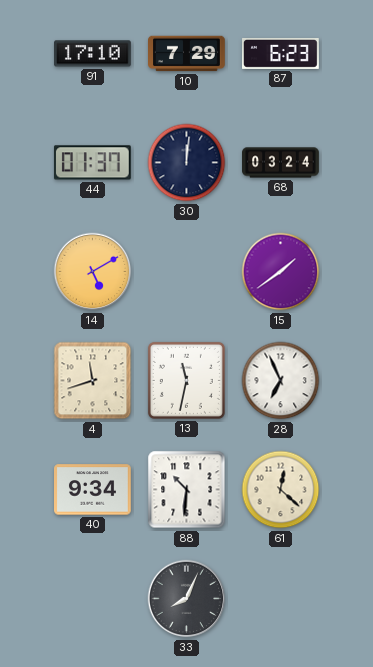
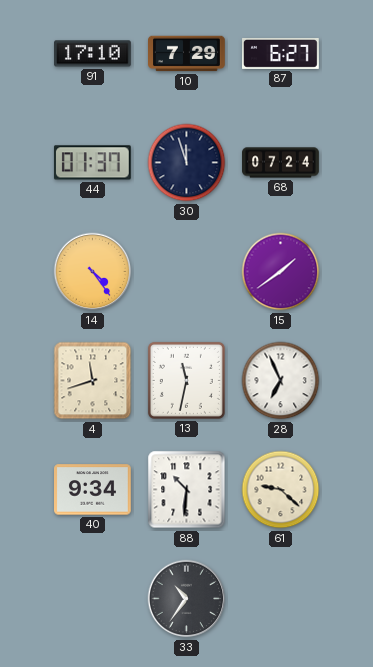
87: 6:23 -> 6:27 (281, 53)
30: 12:01 -> 11:57 (187, 163)
68: 03:24 -> 07:24 (281, 163)
14: 5:10 -> 4:24 (93, 272)
61: 12:22 -> 9:22 (281, 490)
33: 8:04 -> 10:36 (187, 599)
